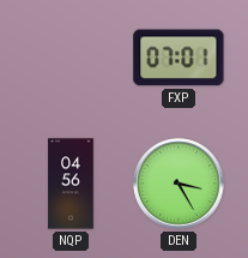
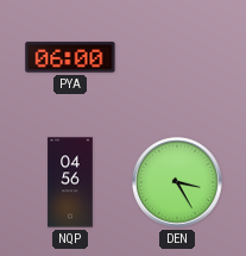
PYA: none -> 06:00 (70, 57)
FXP: 07:01 -> none (179, 58)
